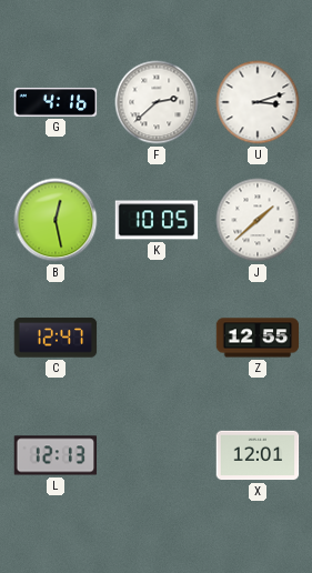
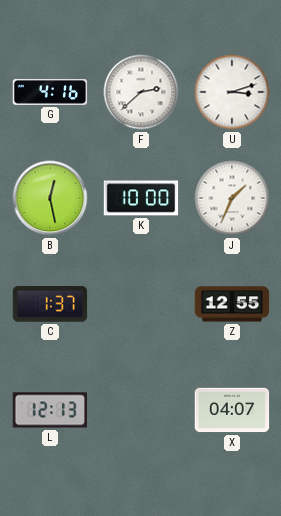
K: 10:05 -> 10:00 (141, 198)
J: 1:38 -> 1:34 (232, 198)
C: 12:47 -> 1:37 (50, 304)
X: 12:01 -> 04:07 (232, 410)
